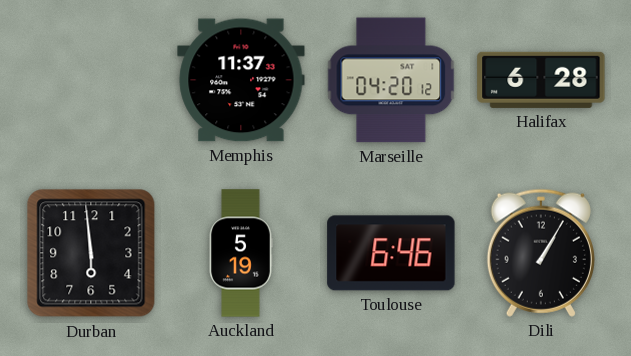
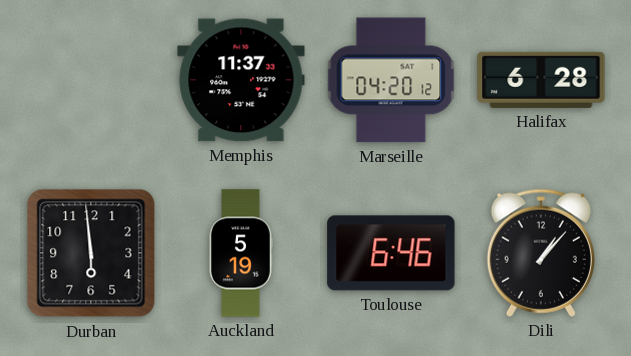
Dili: 1:05 -> 1:07 (541, 253)
